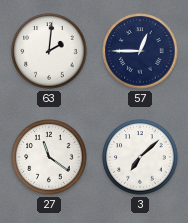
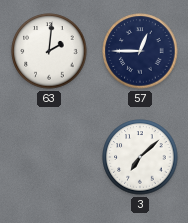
27: 11:21 -> none (49, 157)
